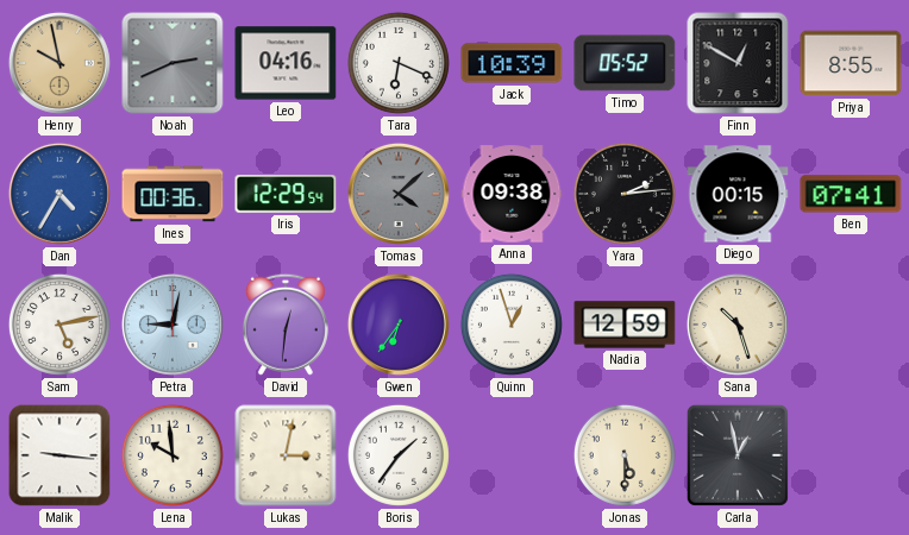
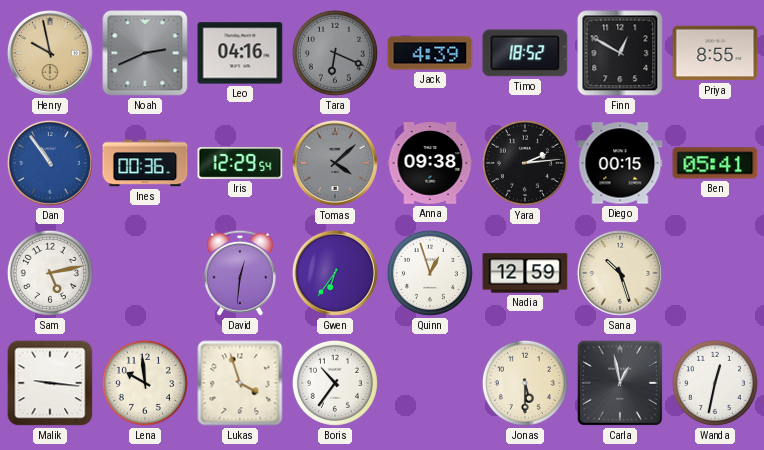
Tara dial: white -> grey (335, 53)
Jack: 10:39 -> 4:39 (430, 53)
Timo: 05:52 -> 18:52 (525, 53)
Dan: 4:35 -> 10:54 (50, 163)
Ben: 07:41 -> 05:41 (715, 163)
Petra: 9:02 -> none (173, 325)
Lukas: 3:02 -> 3:57 (240, 383)
Boris: 1:36 -> 10:36 (335, 383)
Wanda: none -> 12:32 (715, 383)
